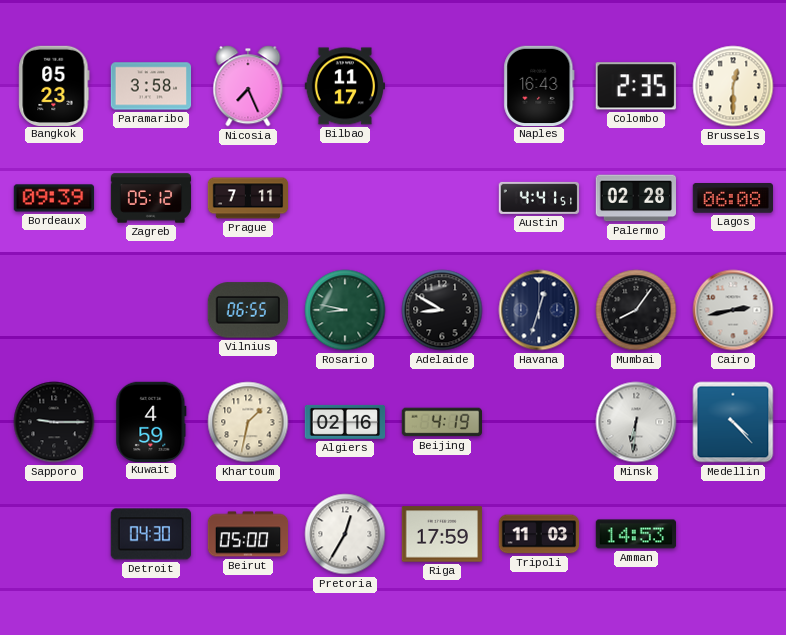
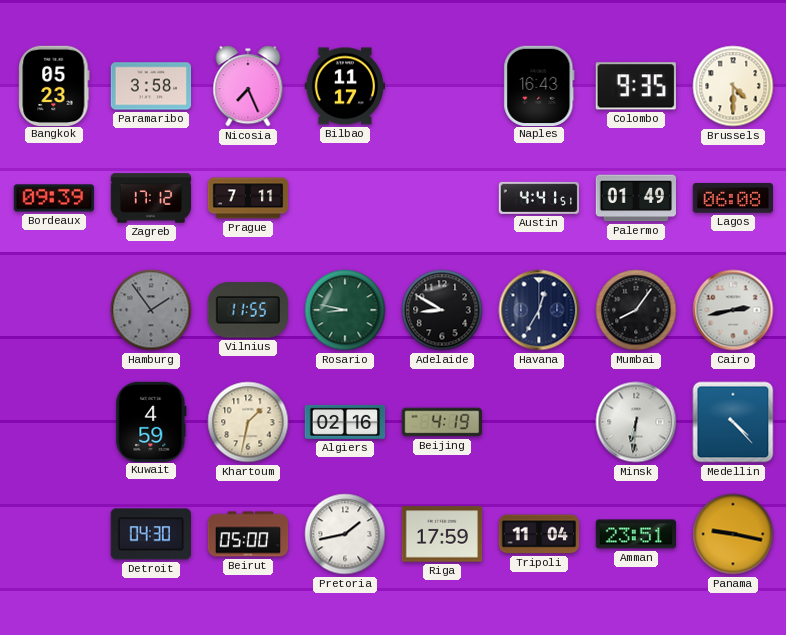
Colombo: 2:35 -> 9:35 (636, 86)
Brussels: 12:30 -> 4:30 (733, 86)
Zagreb: 05:12 -> 17:12 (151, 198)
Palermo: 02:28 -> 01:49 (636, 198)
Hamburg: none -> 1:54 (151, 310)
Vilnius: 06:55 -> 11:55 (248, 310)
Havana: 12:33 -> 12:35 (539, 310)
Sapporo: 9:15 -> none (54, 422)
Pretoria: 12:35 -> 1:43 (345, 534)
Tripoli: 11:03 -> 11:04 (539, 534)
Amman: 14:53 -> 23:51 (636, 534)
Panama: none -> 9:17 (733, 534)
